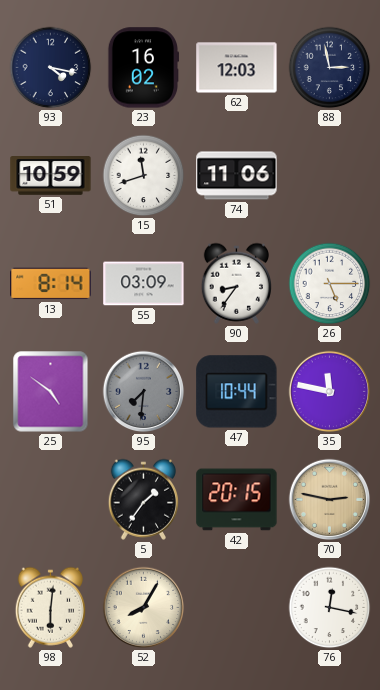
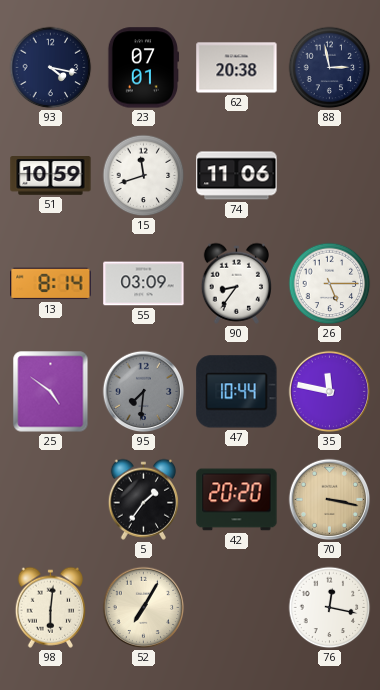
23: 16:02 -> 07:01 (142, 68)
62: 12:03 -> 20:38 (237, 68)
42: 20:15 -> 20:20 (237, 500)
70: 2:47 -> 3:17 (330, 500)
52: 8:05 -> 7:05 (144, 608)
